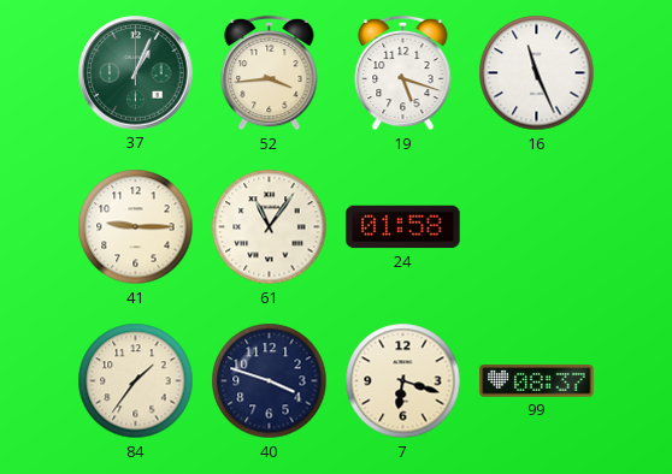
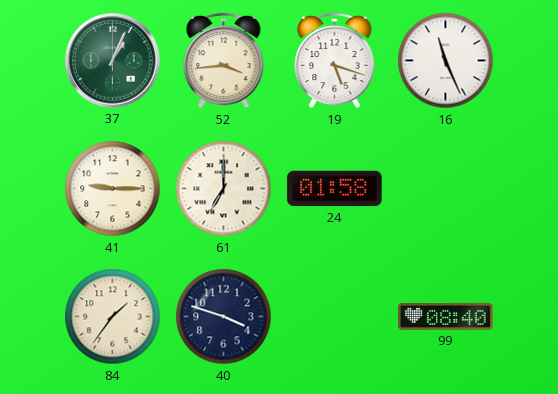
61: 11:06 -> 7:00 (224, 189)
7: 6:18 -> none (403, 381)
99: 08:37 -> 08:40 (446, 317)
